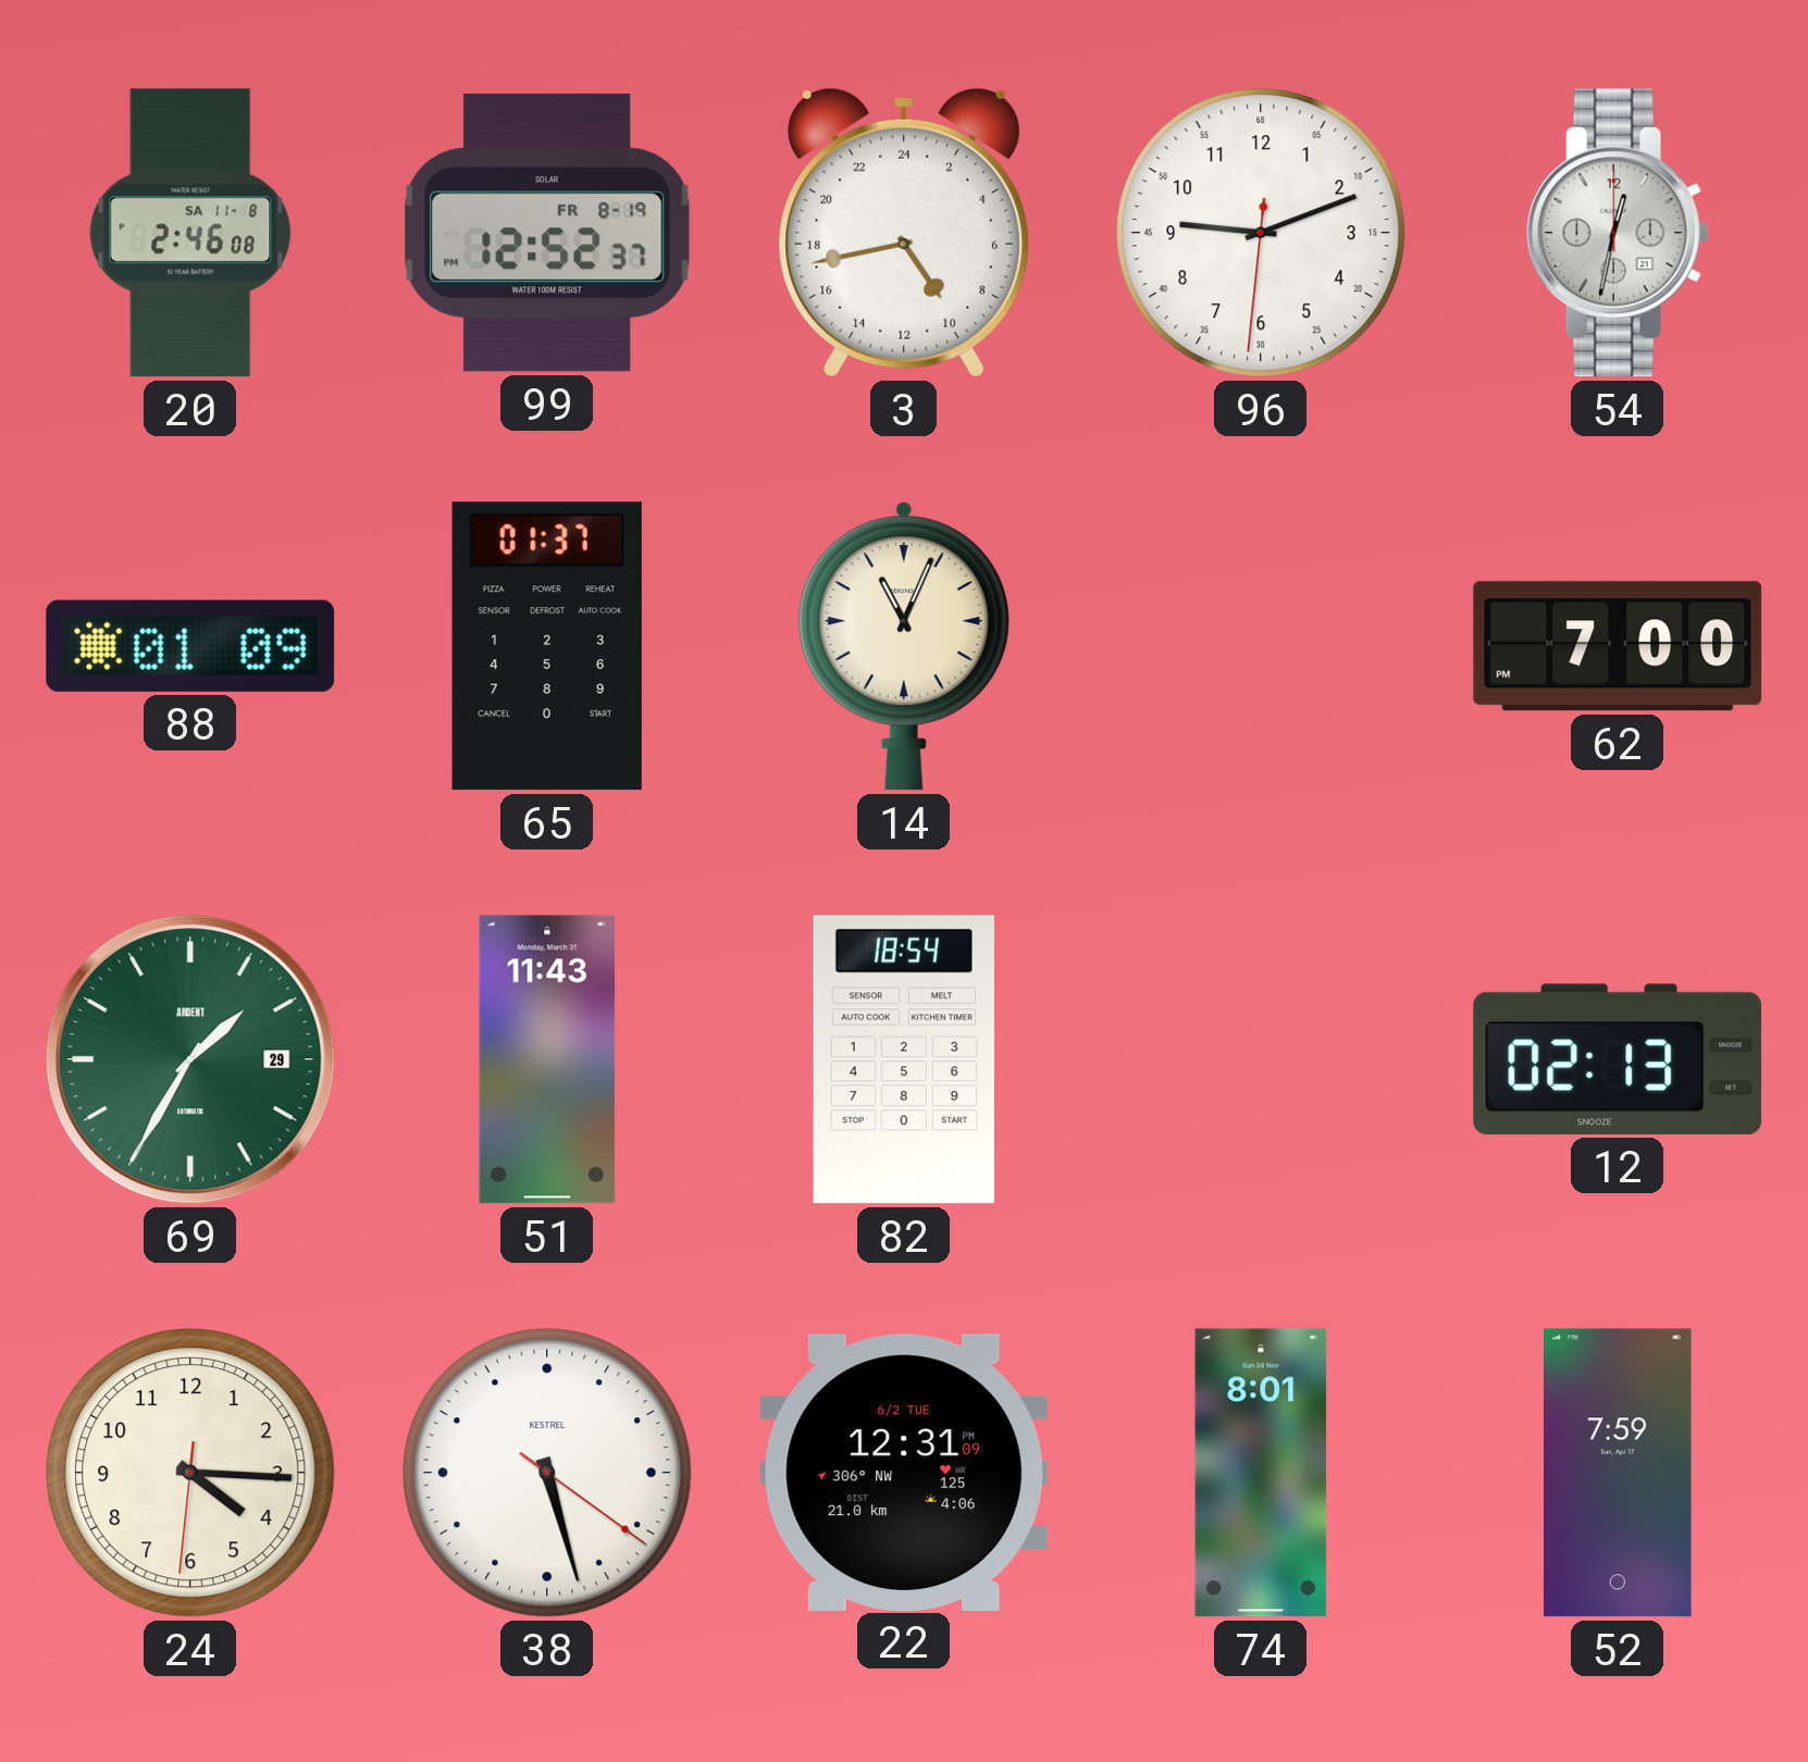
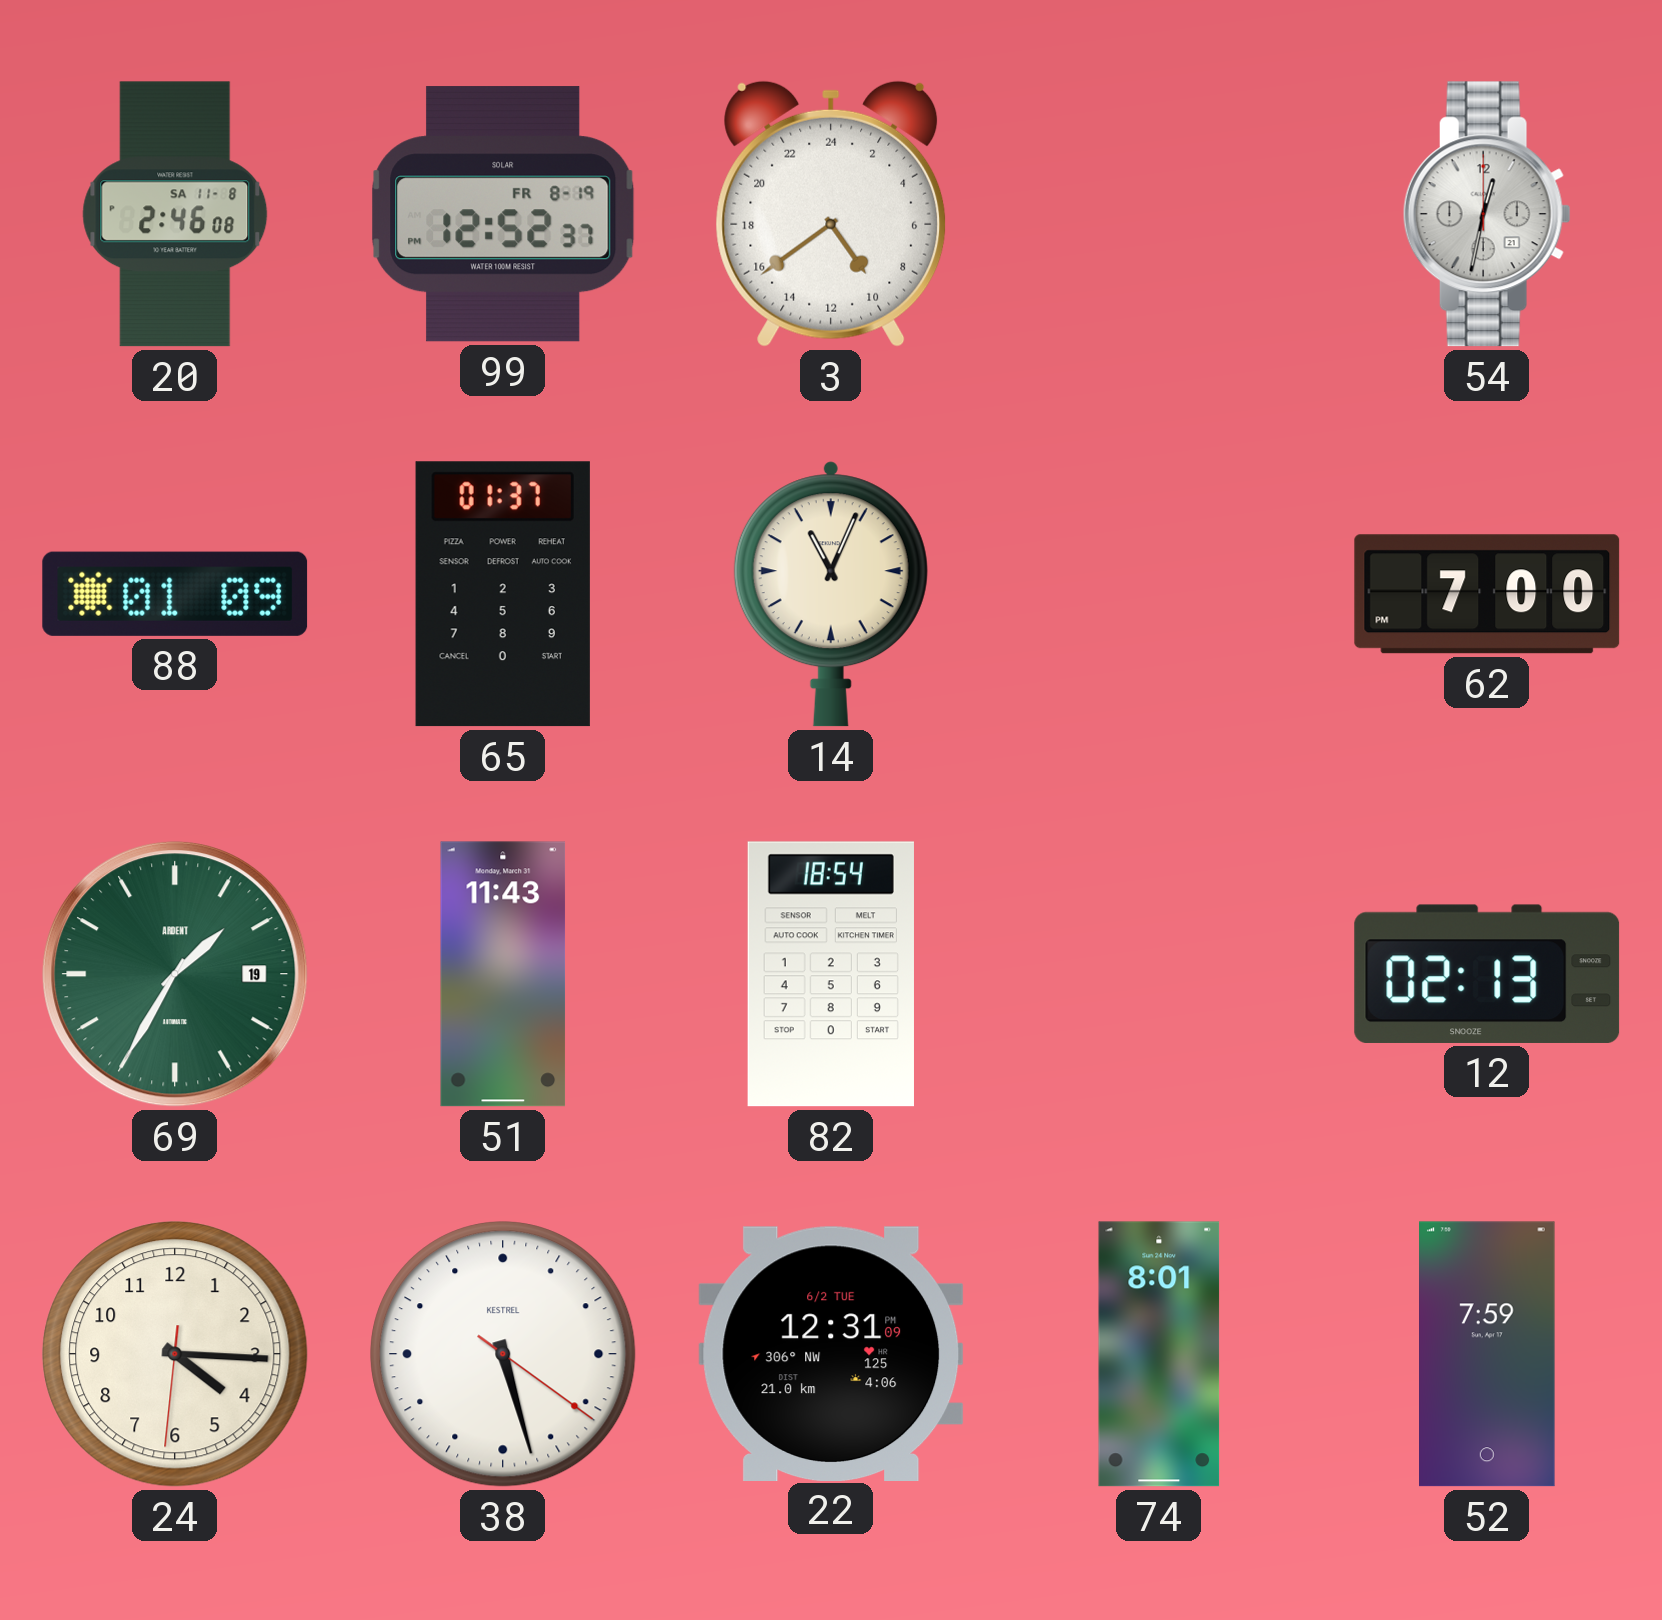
3: 9:43 -> 9:39 (831, 214)
96: 9:11 -> none (1261, 233)
69 date: 29 -> 19 (175, 974)
